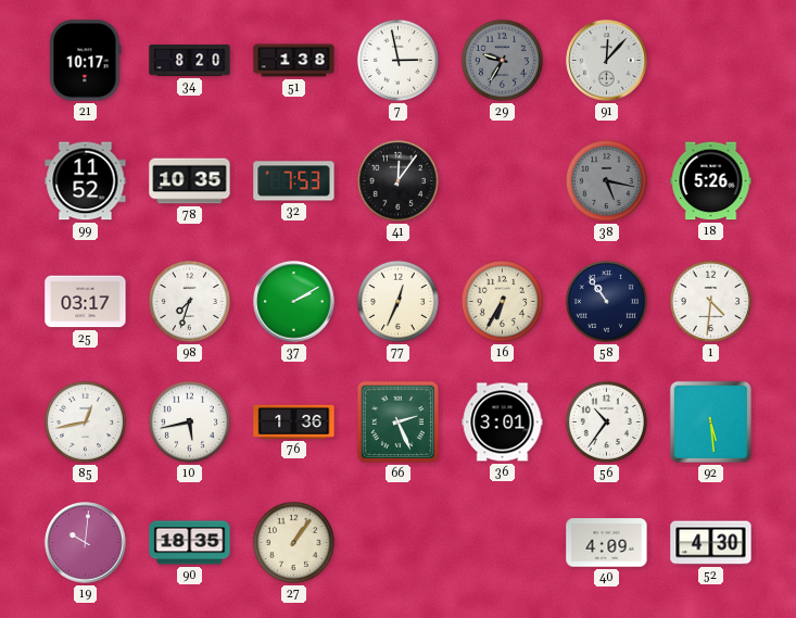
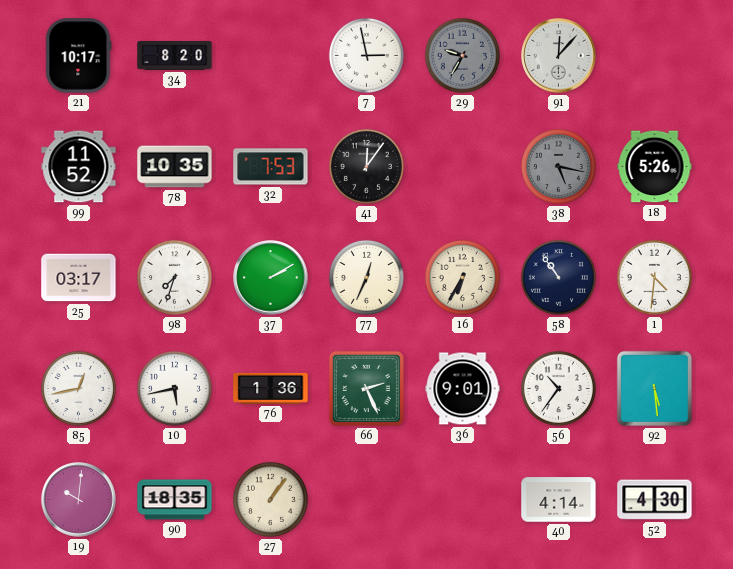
51: 1:38 -> none (294, 61)
36: 3:01 -> 9:01 (463, 389)
40: 4:09 -> 4:14 (559, 500)
